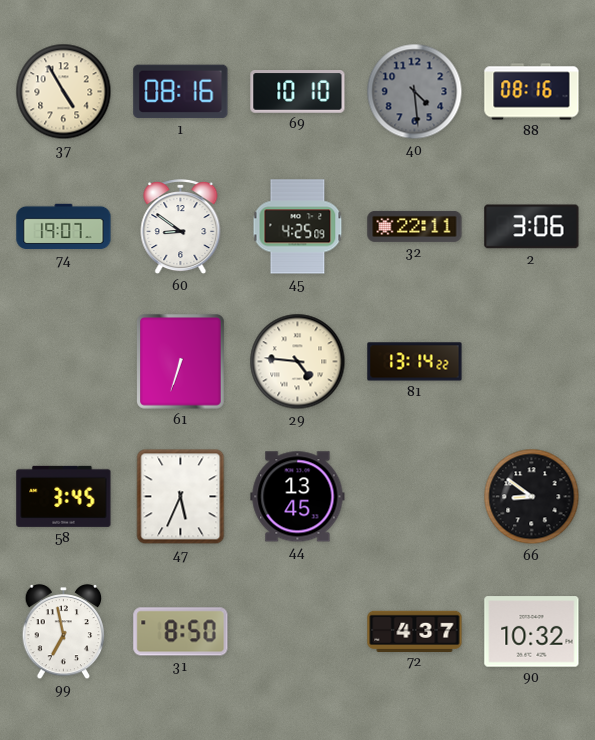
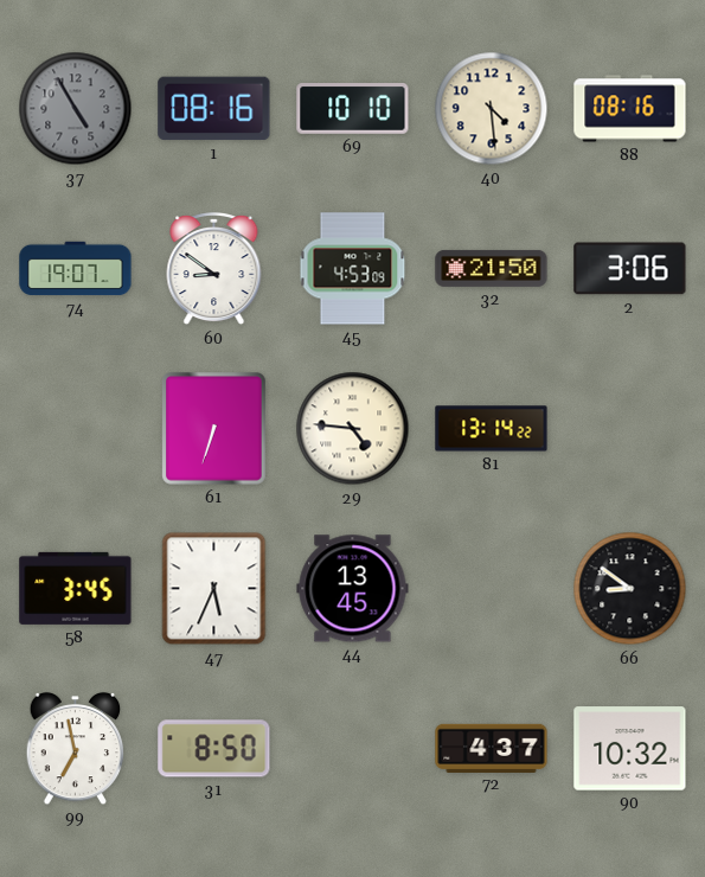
37 dial: cream -> grey (76, 109)
40 dial: grey -> cream (492, 109)
45: 4:25 -> 4:53 (353, 269)
32: 22:11 -> 21:50 (492, 268)
